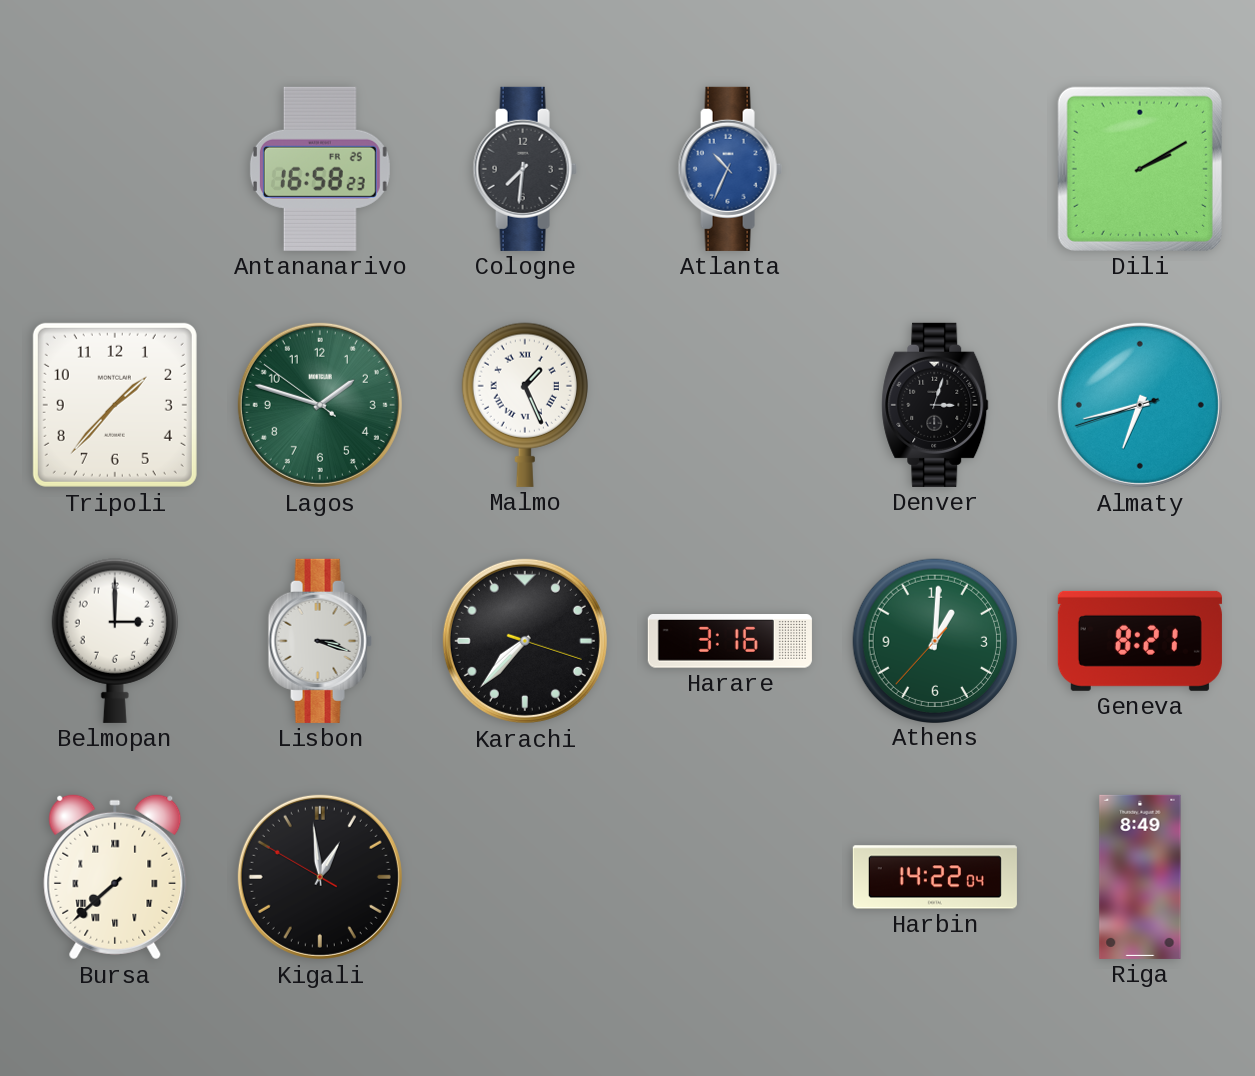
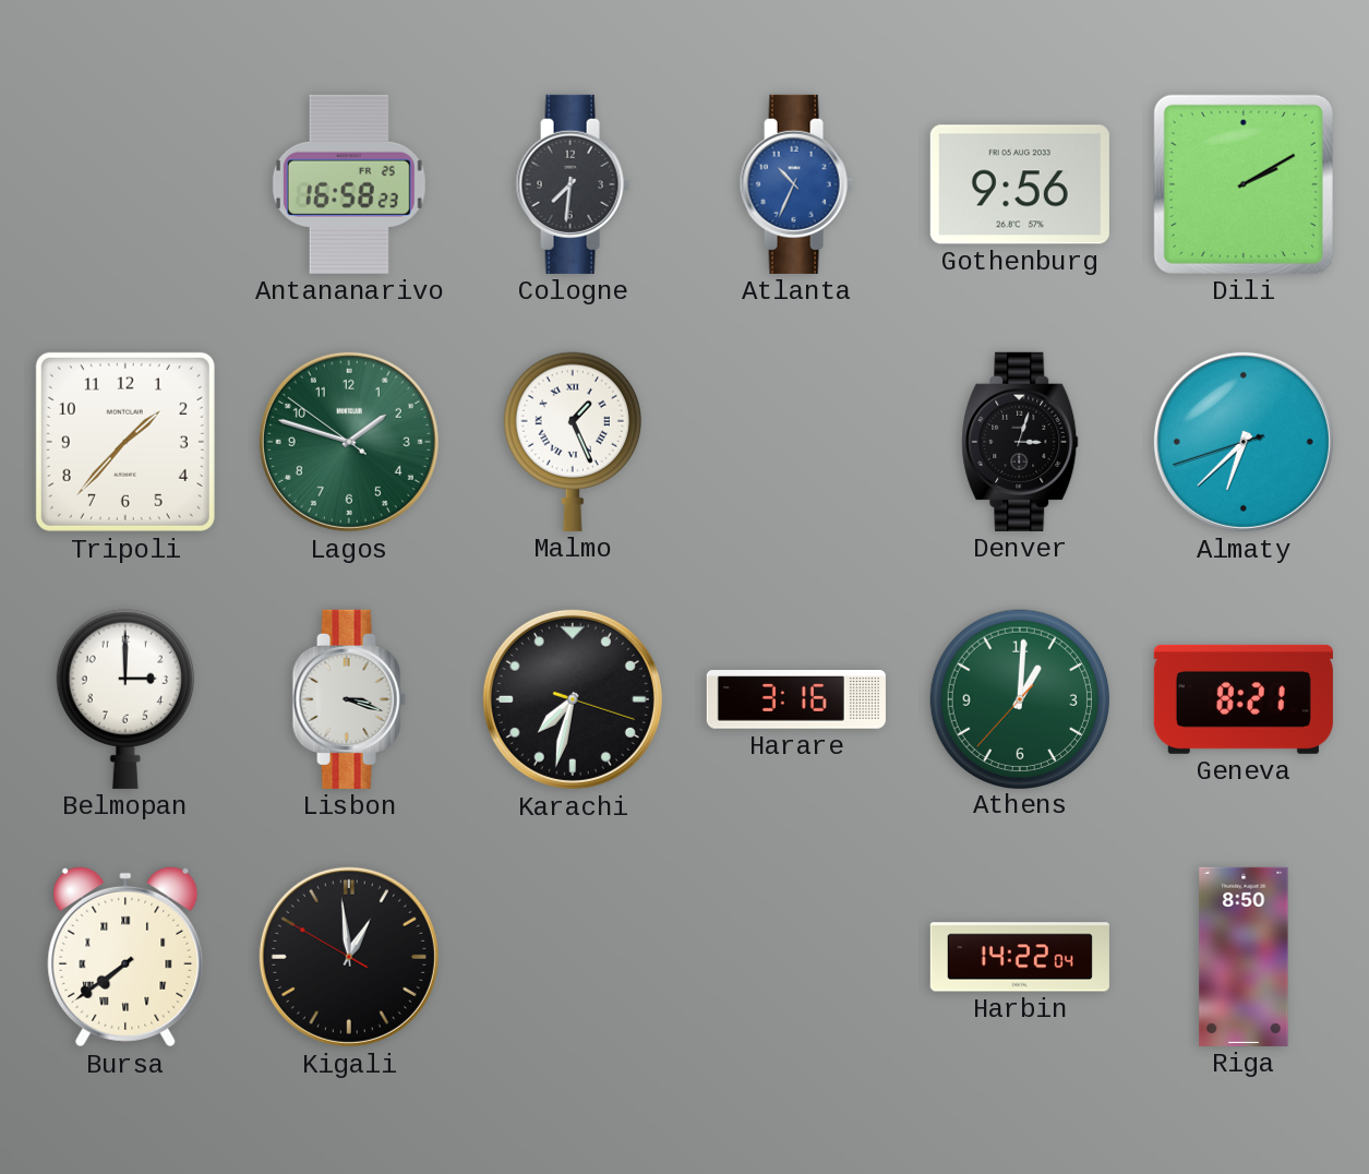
Gothenburg: none -> 9:56 (1020, 184)
Almaty: 6:42 -> 6:37 (1244, 442)
Karachi: 7:37 -> 7:32 (573, 699)
Bursa: 7:38 -> 7:39 (125, 957)
Riga: 8:49 -> 8:50 (1244, 957)
